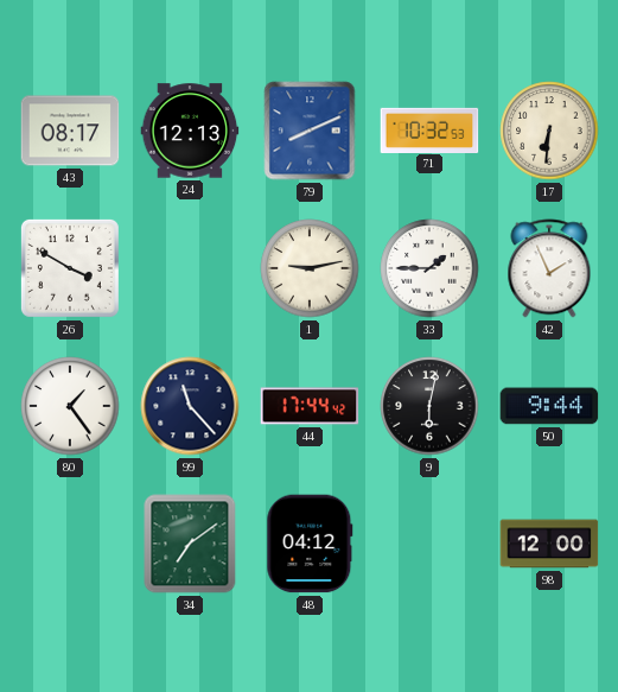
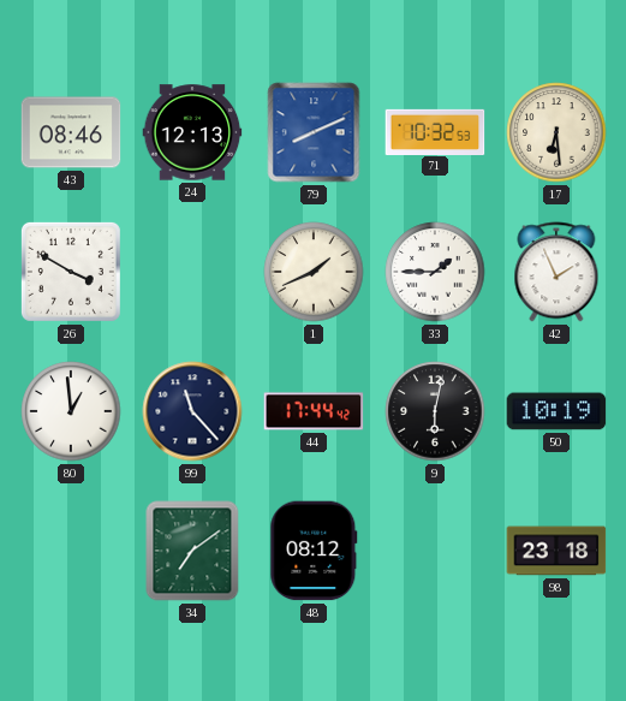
43: 08:17 -> 08:46 (71, 132)
17: 6:31 -> 6:29 (556, 132)
1: 9:13 -> 1:41 (314, 272)
80: 1:24 -> 12:59 (71, 411)
50: 9:44 -> 10:19 (556, 411)
48: 04:12 -> 08:12 (314, 551)
98: 12:00 -> 23:18 (556, 551)
